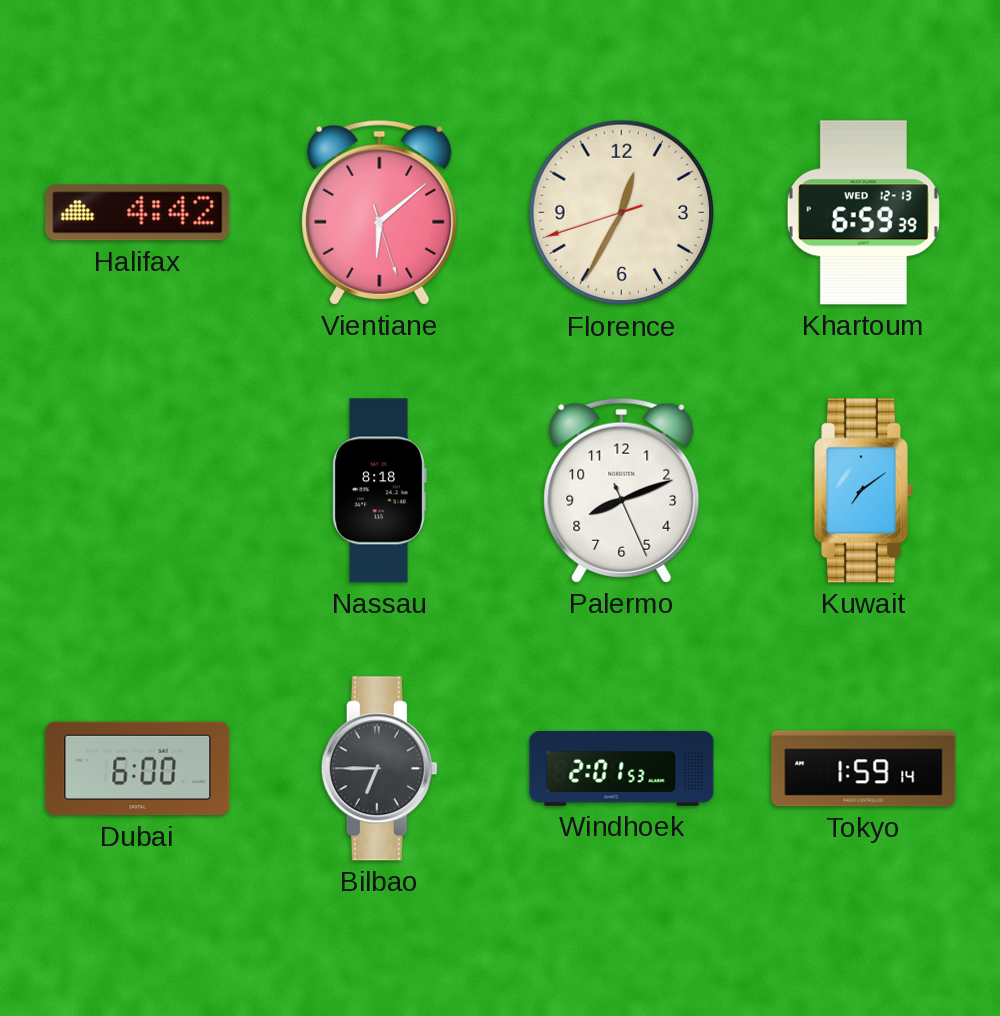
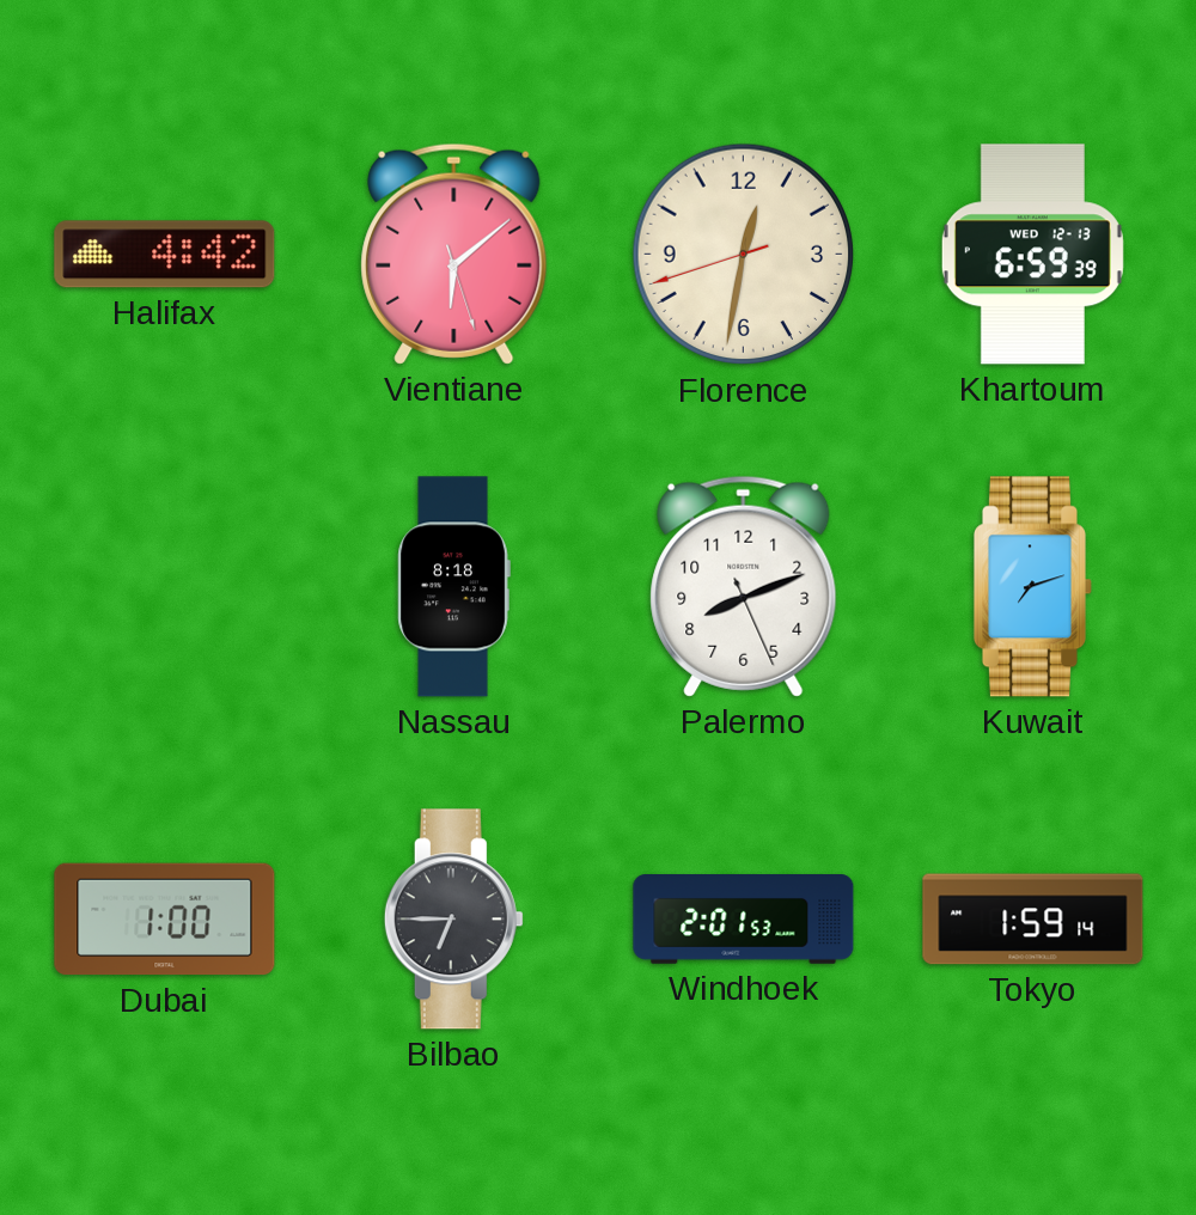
Florence: 12:34 -> 12:31 (744, 255)
Kuwait: 7:09 -> 7:12 (1032, 587)
Dubai: 6:00 -> 1:00 (165, 920)
